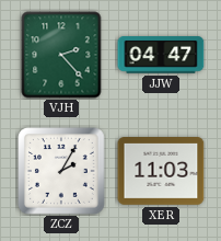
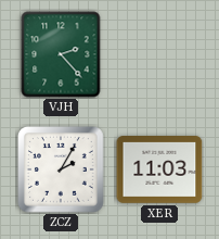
JJW: 04:47 -> none (161, 55)
